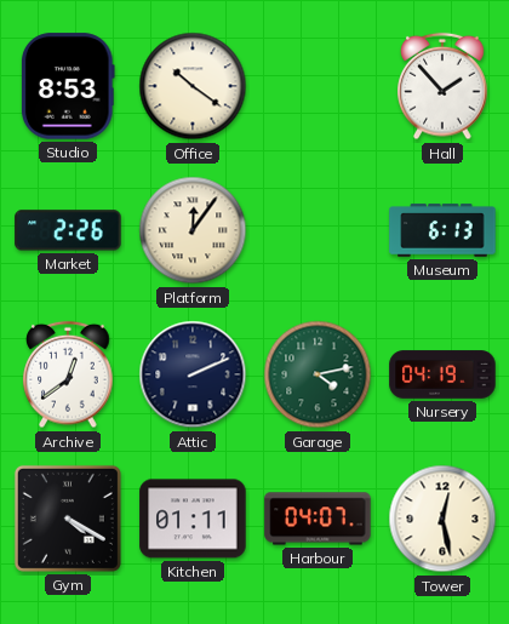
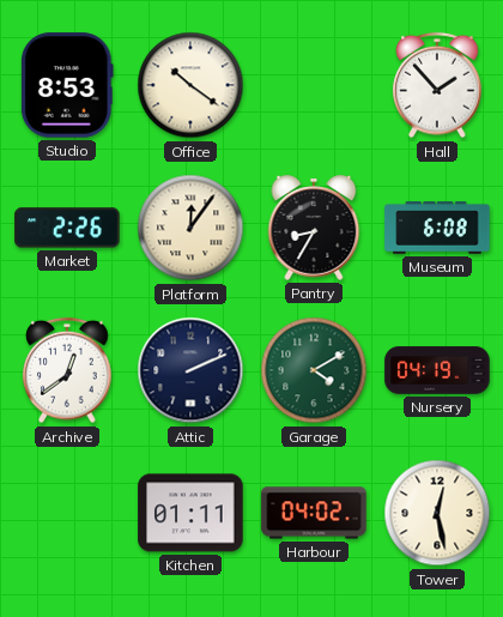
Pantry: none -> 8:35 (314, 228)
Museum: 6:13 -> 6:08 (437, 228)
Garage: 4:13 -> 4:10 (314, 370)
Gym: 4:20 -> none (68, 519)
Harbour: 04:07 -> 04:02 (314, 513)
